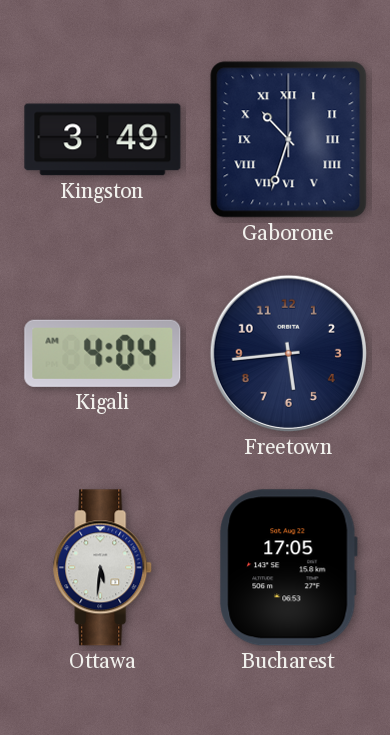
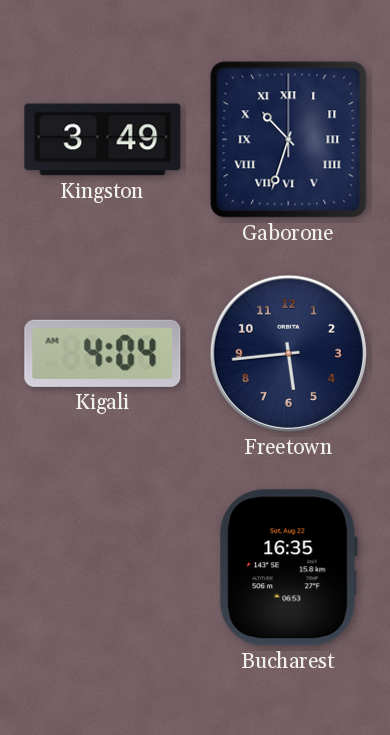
Ottawa: 5:31 -> none (103, 568)
Bucharest: 17:05 -> 16:35 (289, 568)
